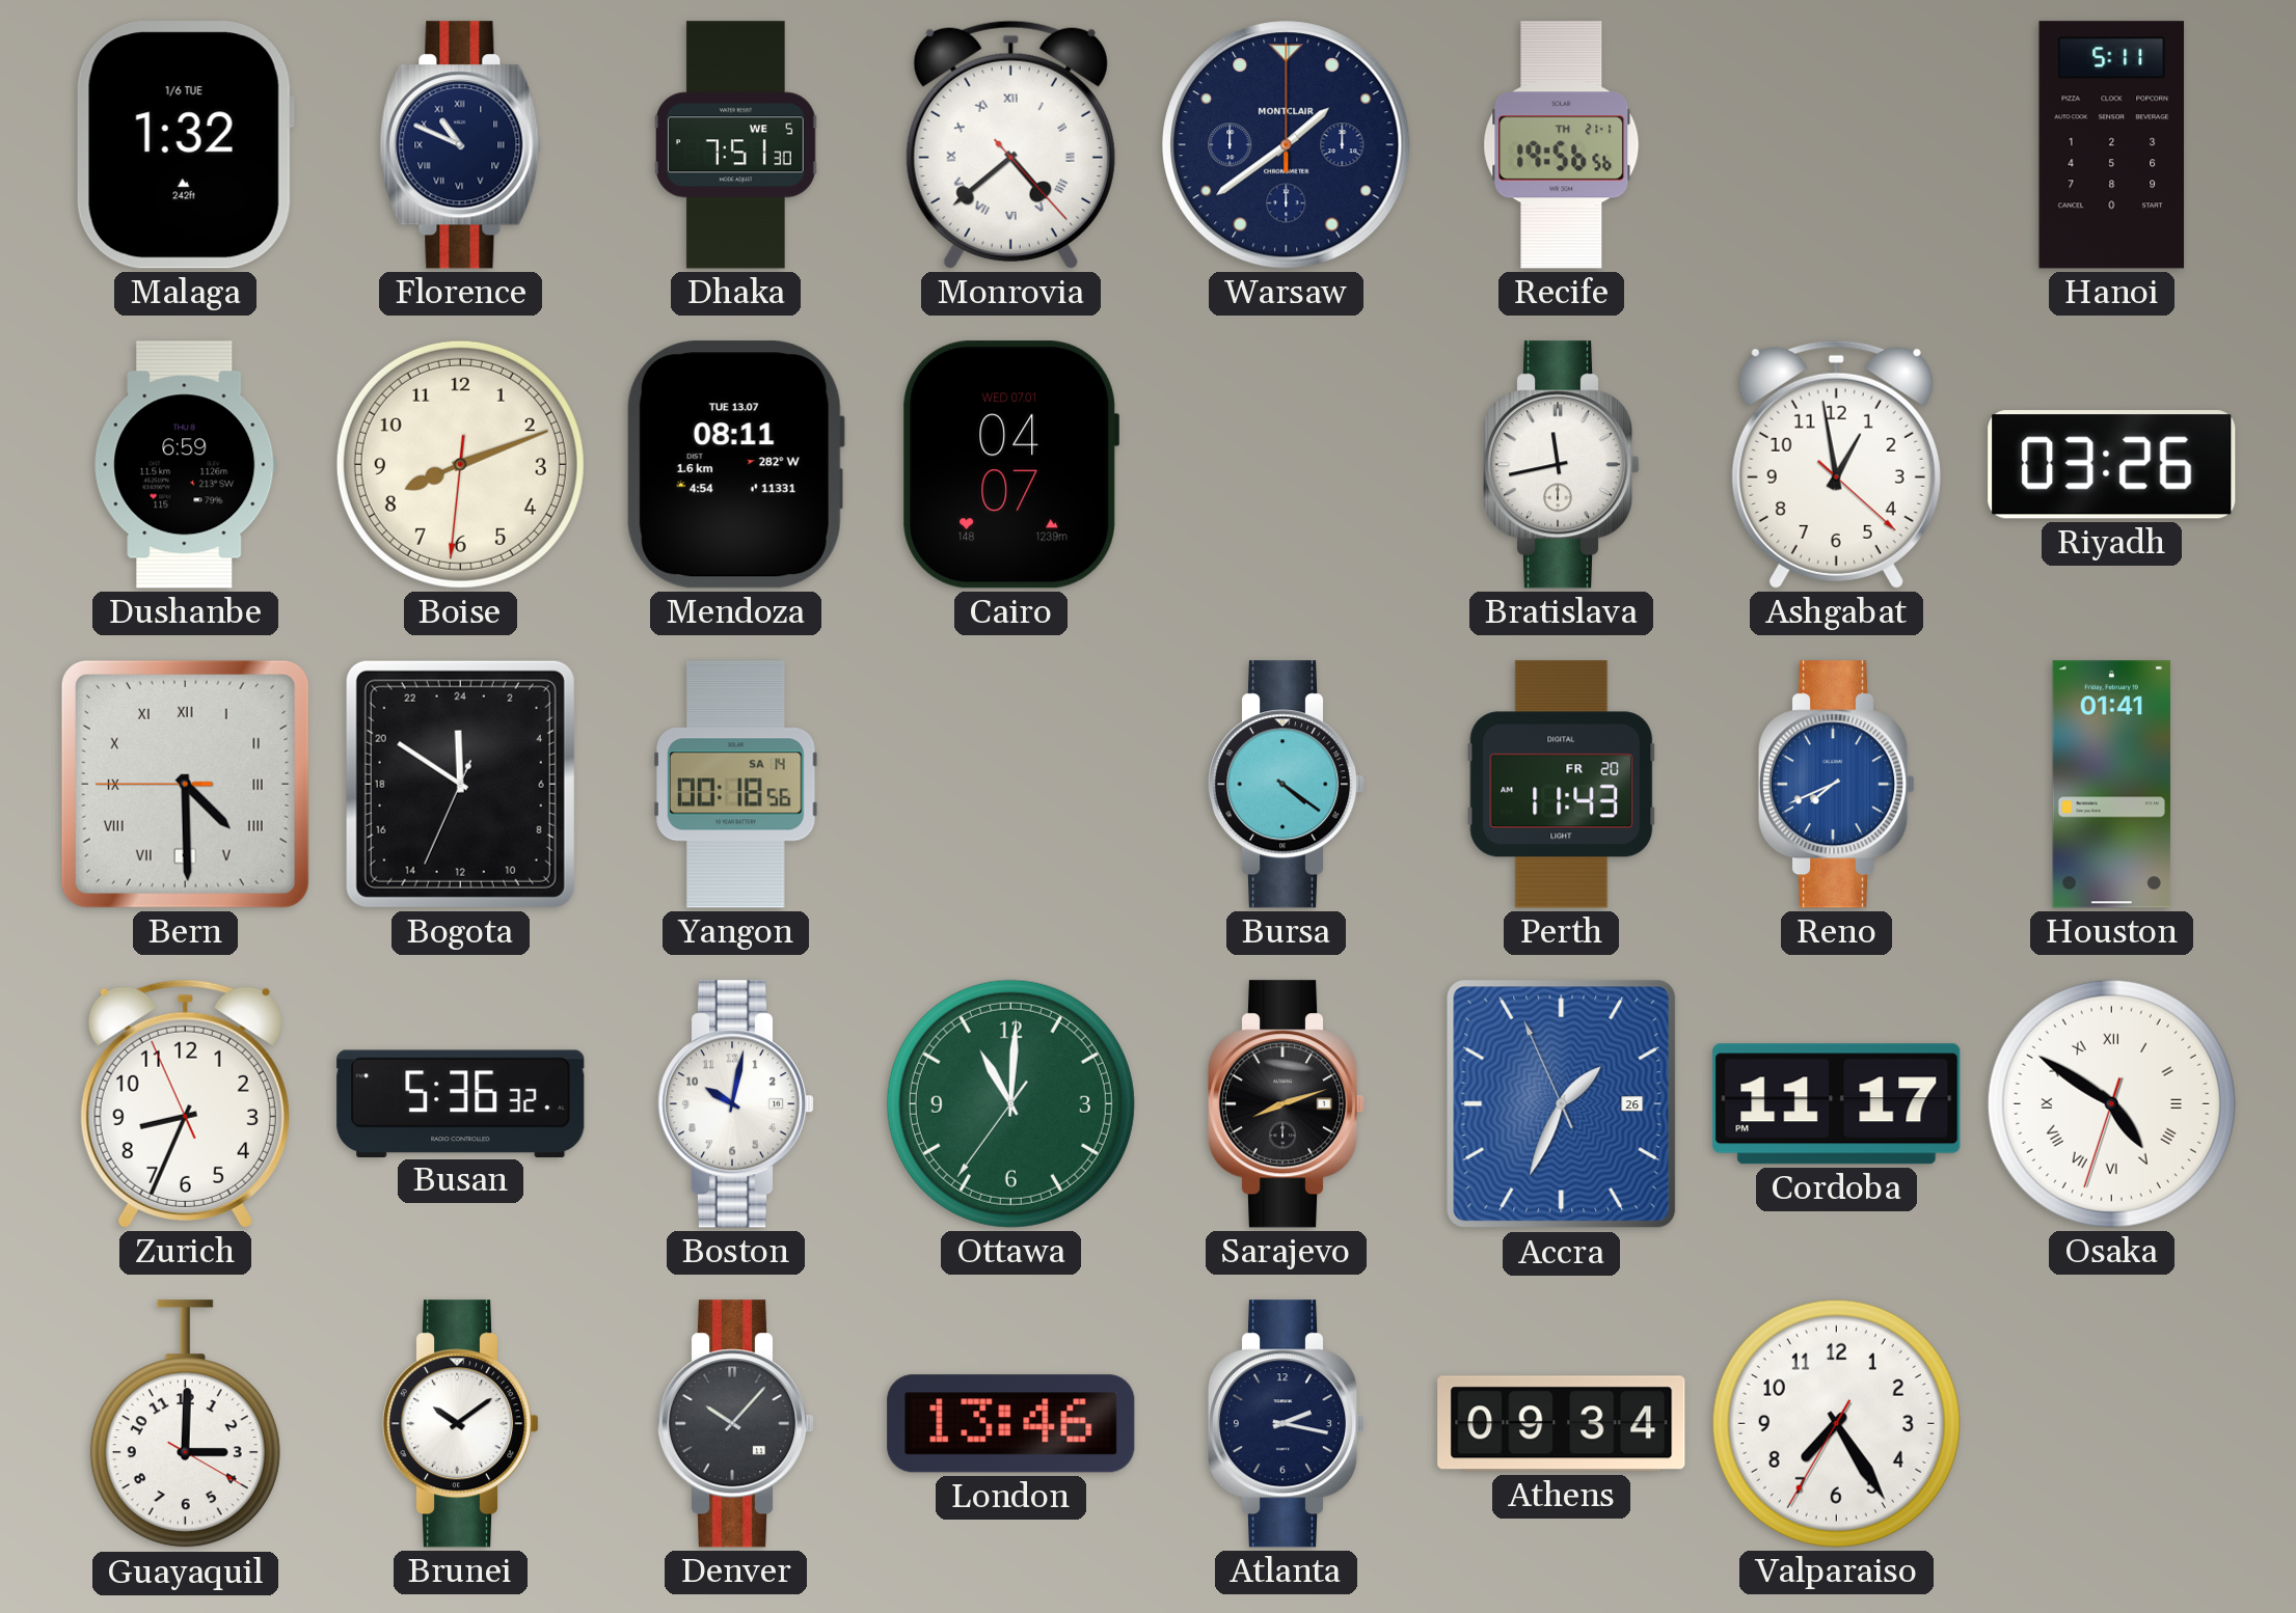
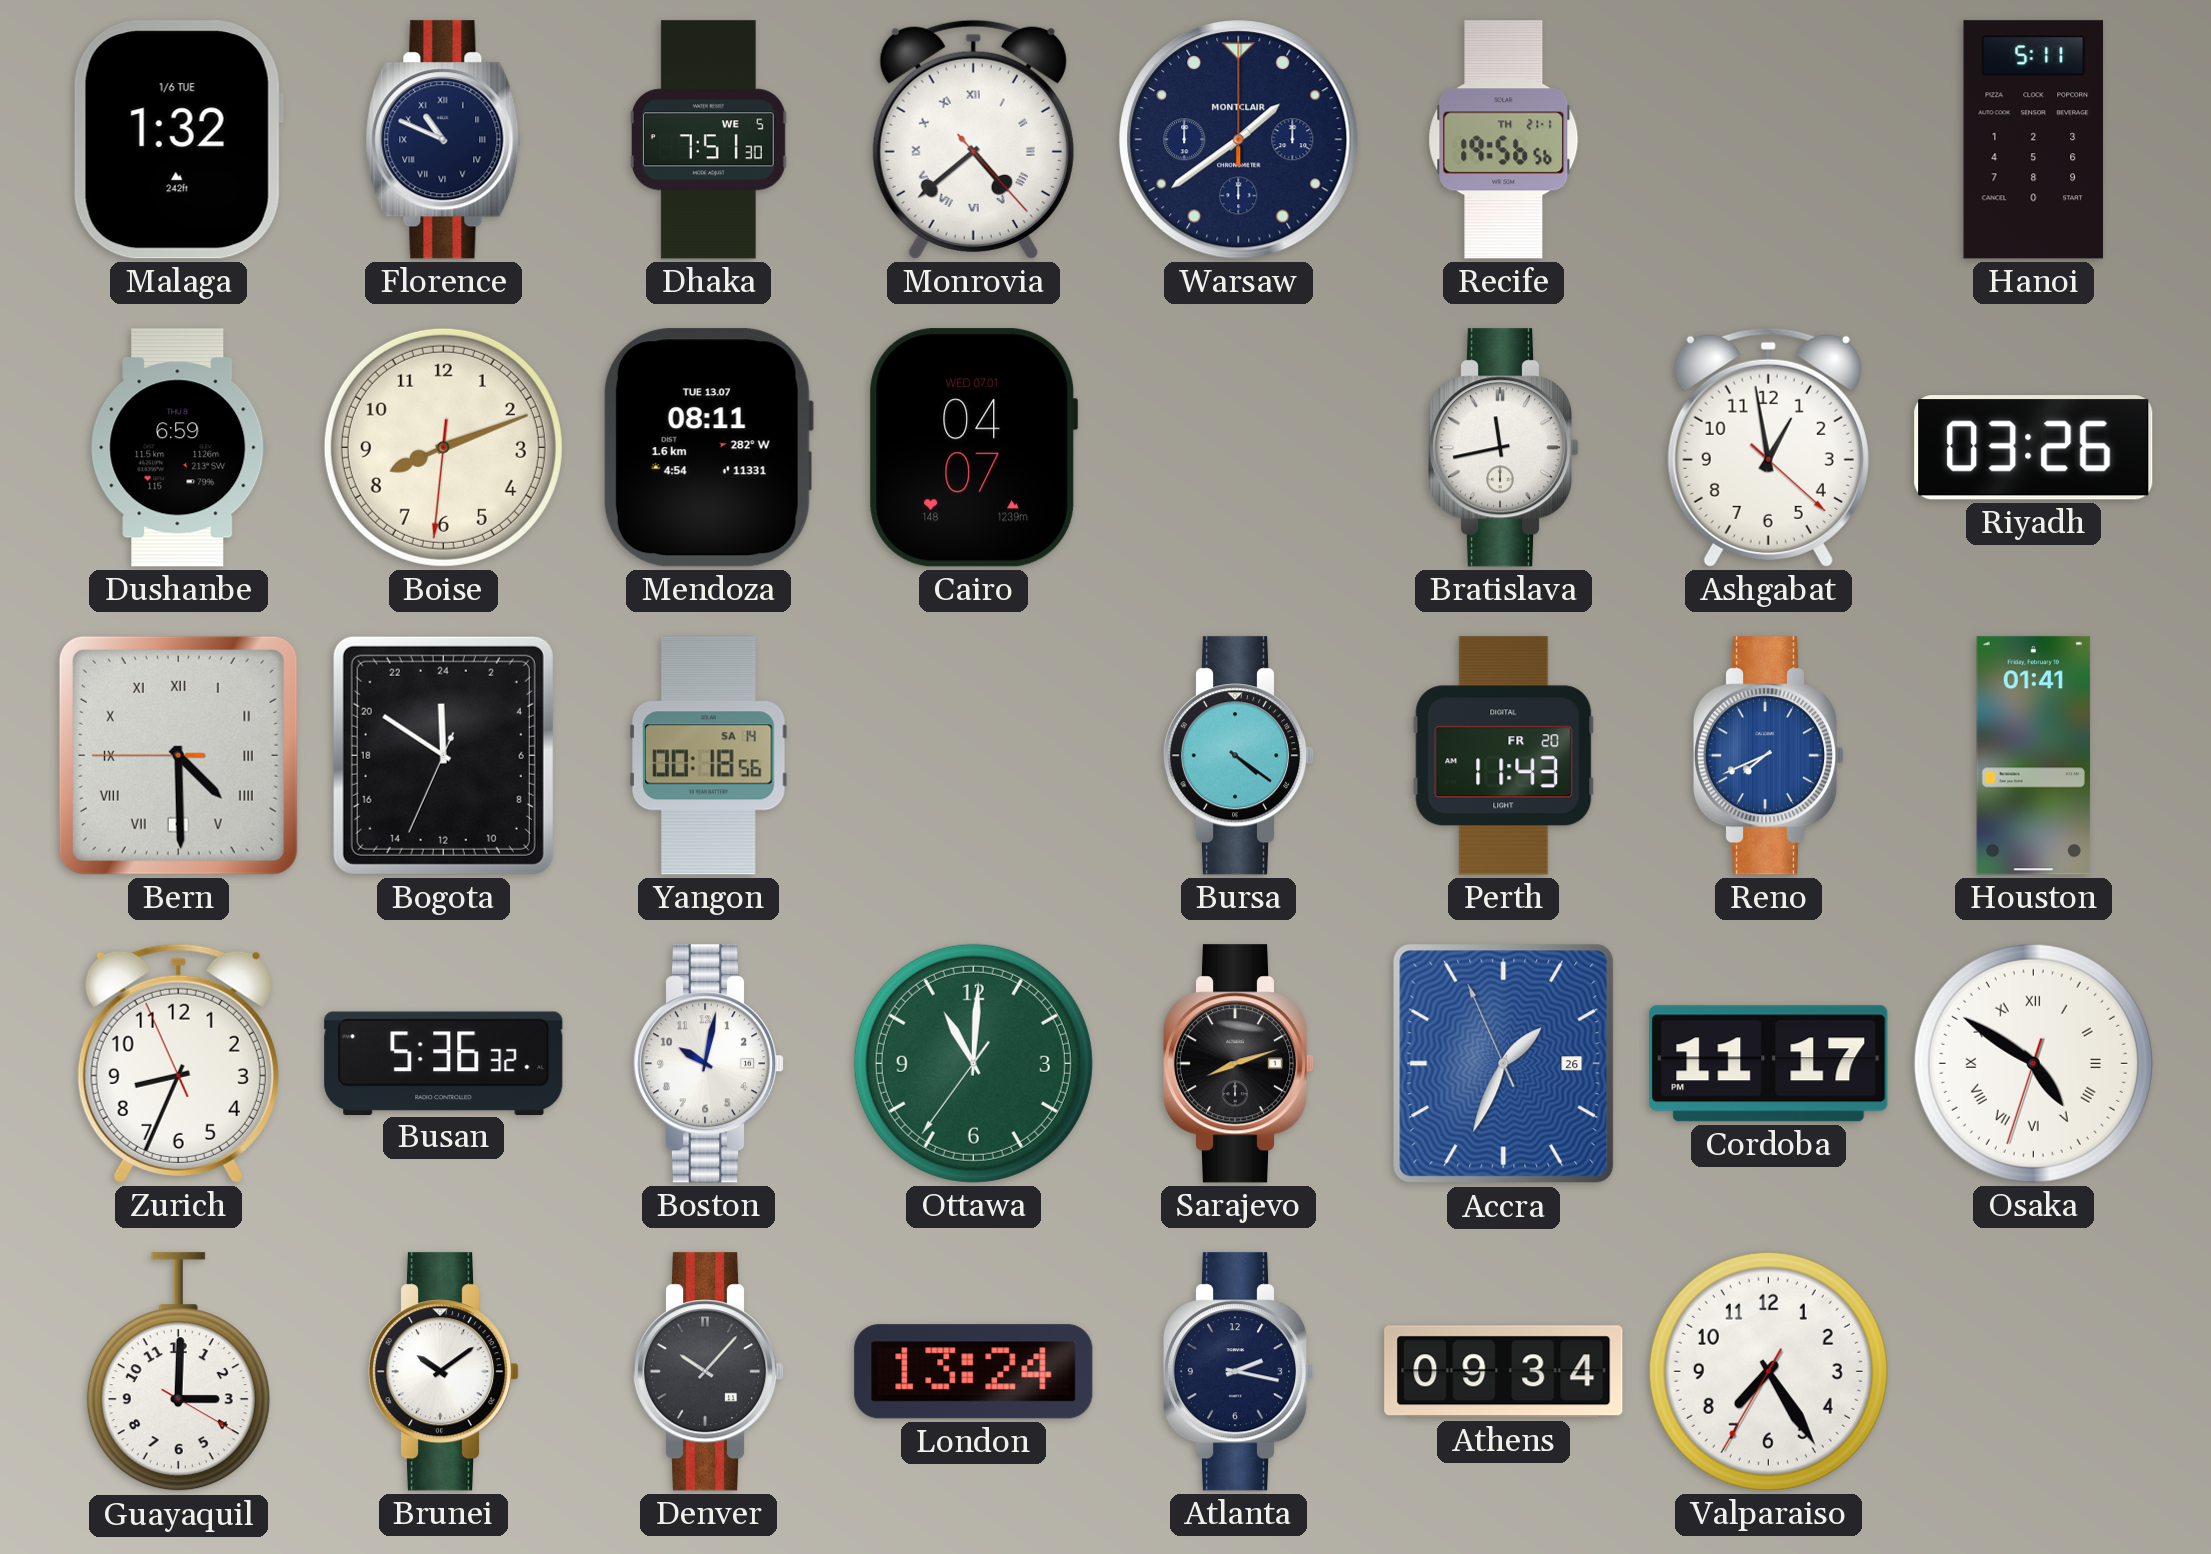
London: 13:46 -> 13:24 (974, 1372)
